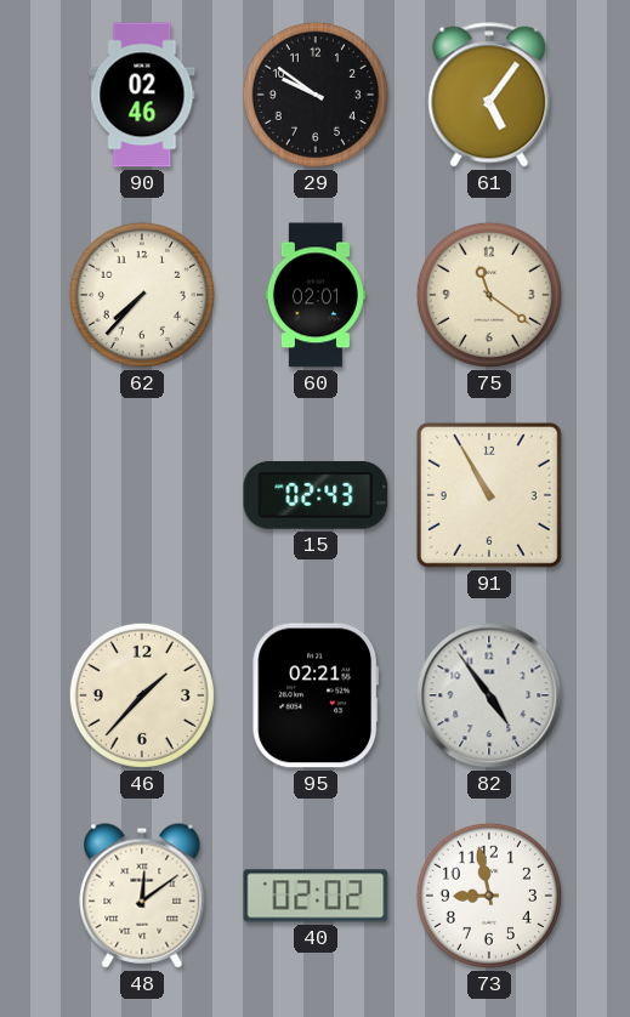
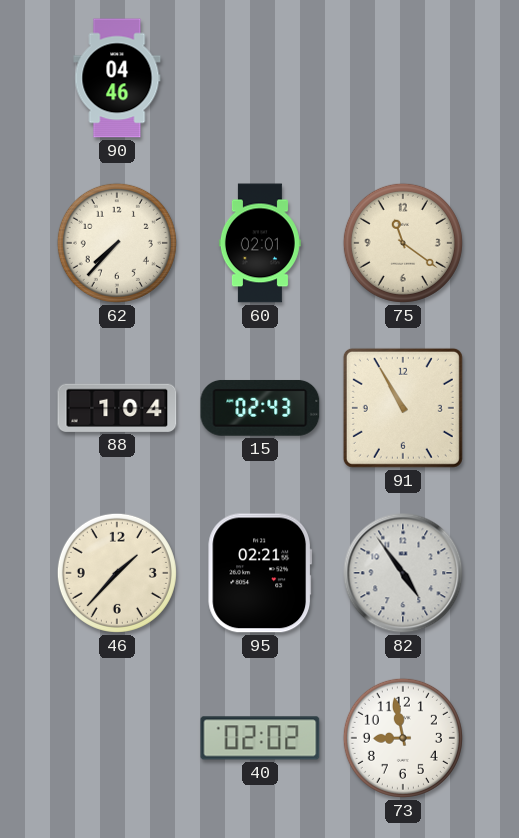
90: 02:46 -> 04:46 (117, 78)
29: 9:51 -> none (316, 95)
61: 5:06 -> none (489, 95)
88: none -> 1:04 (117, 408)
48: 12:09 -> none (142, 896)
